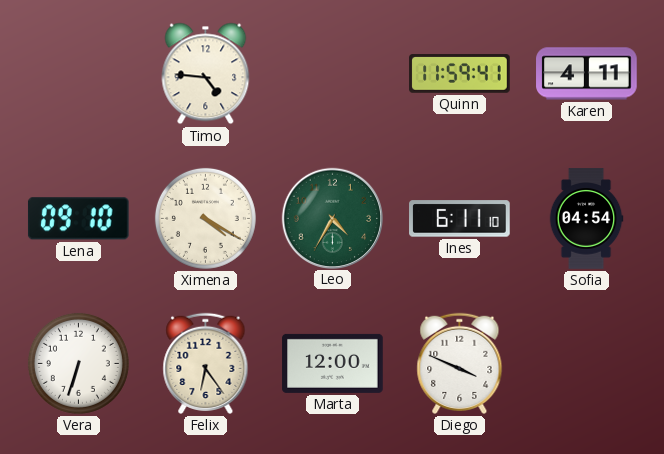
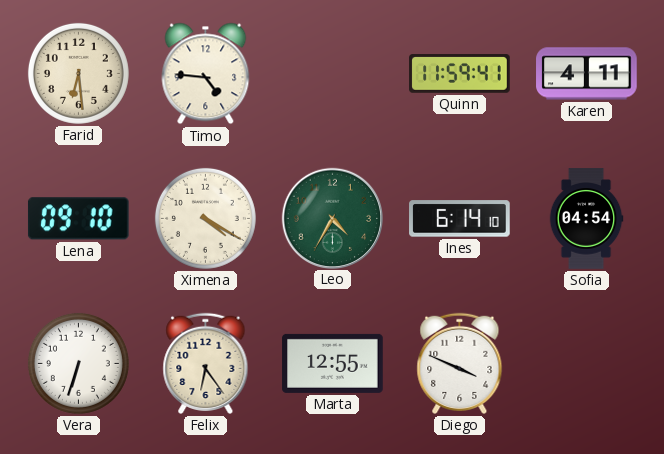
Farid: none -> 6:29 (78, 73)
Ines: 6:11 -> 6:14 (460, 219)
Marta: 12:00 -> 12:55 (333, 363)
